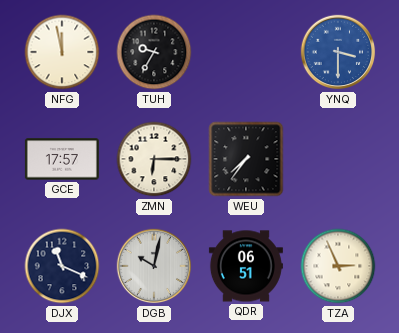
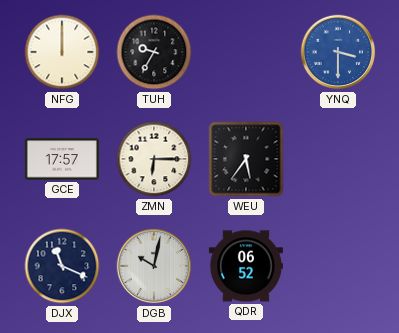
NFG: 11:58 -> 12:00 (62, 52)
WEU: 7:36 -> 5:36 (246, 159)
QDR: 06:51 -> 06:52 (246, 266)
TZA: 2:56 -> none (338, 266)
